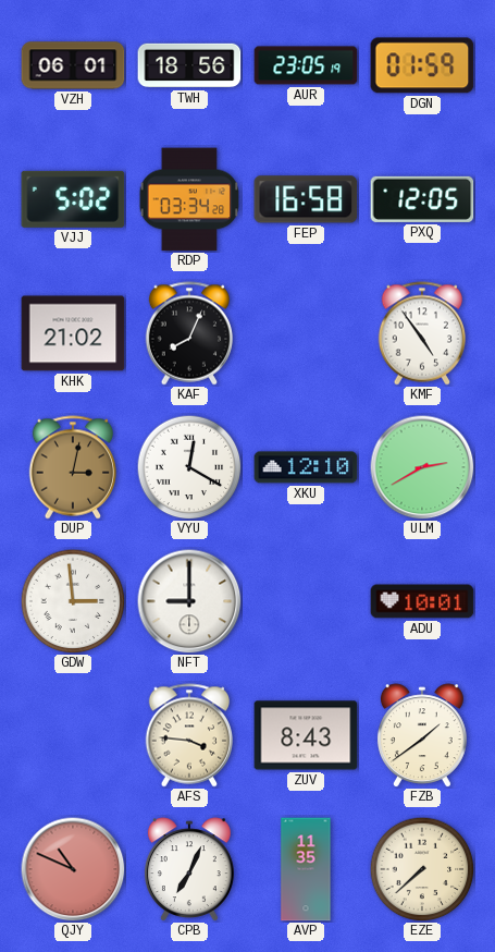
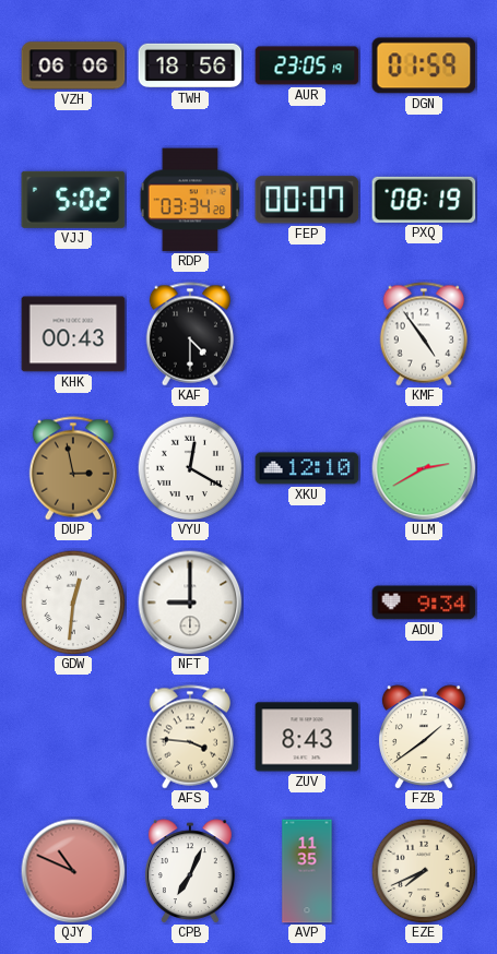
VZH: 06:01 -> 06:06 (73, 65)
FEP: 16:58 -> 00:07 (307, 200)
PXQ: 12:05 -> 08:19 (424, 200)
KHK: 21:02 -> 00:43 (73, 334)
KAF: 8:04 -> 4:30 (189, 334)
DUP: 3:02 -> 2:58 (72, 468)
GDW: 2:59 -> 12:31 (73, 603)
ADU: 10:01 -> 9:34 (424, 603)
EZE: 7:38 -> 7:41 (424, 871)
